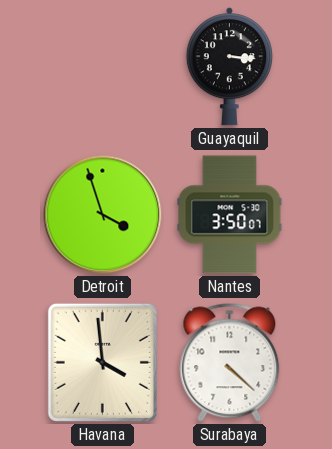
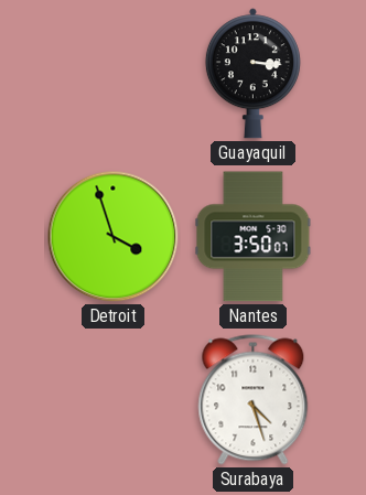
Havana: 3:59 -> none (102, 362)
Surabaya: 4:22 -> 4:27 (254, 400)
